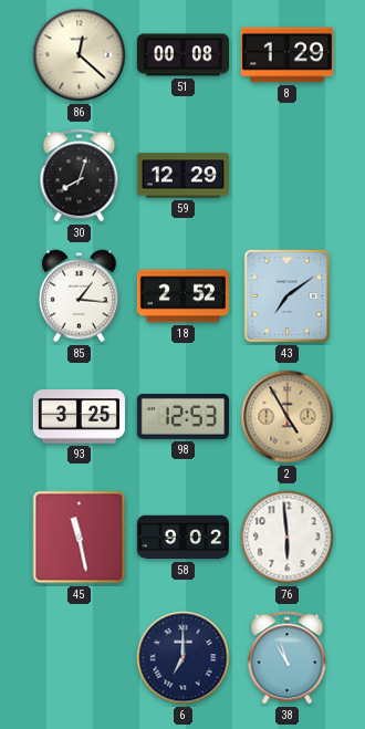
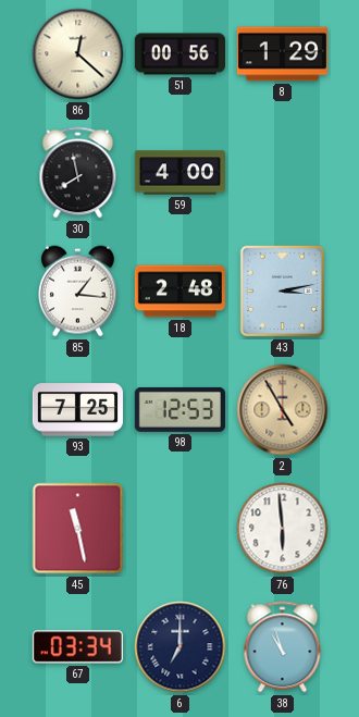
51: 00:08 -> 00:56 (179, 54)
30: 8:03 -> 7:58 (78, 173)
59: 12:29 -> 4:00 (179, 173)
18: 2:52 -> 2:48 (179, 292)
43: 7:09 -> 3:13 (283, 292)
93: 3:25 -> 7:25 (77, 410)
58: 9:02 -> none (182, 538)
67: none -> 03:34 (77, 647)
